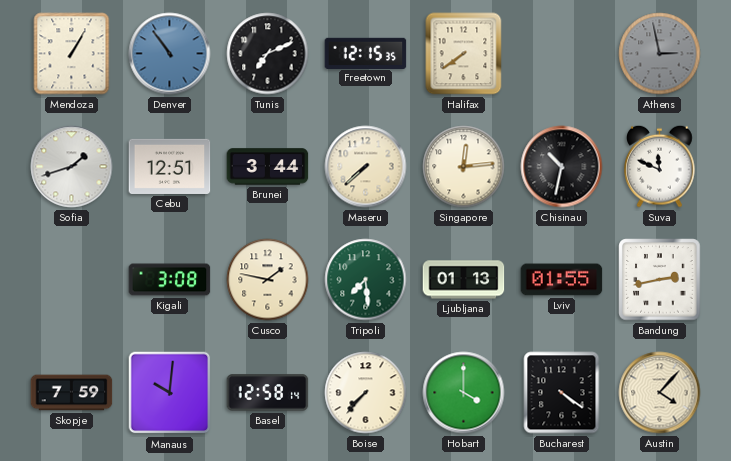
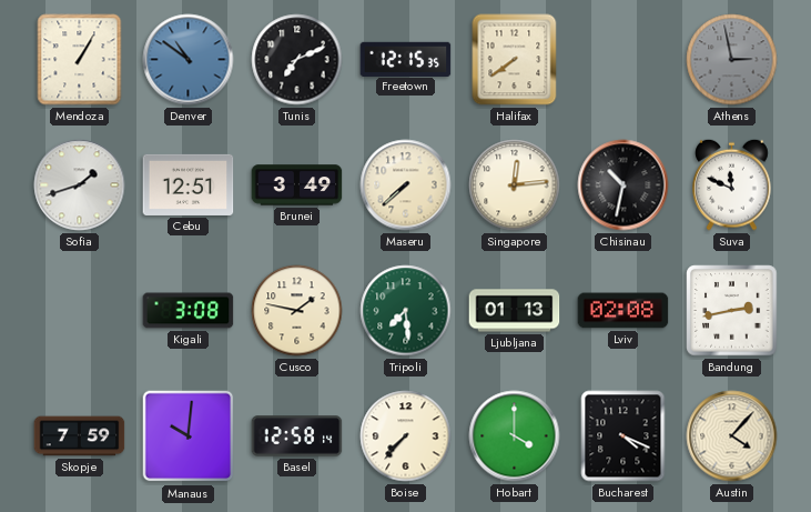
Denver: 10:54 -> 10:51 (189, 60)
Brunei: 3:44 -> 3:49 (297, 185)
Lviv: 01:55 -> 02:08 (624, 311)
Bucharest: 4:21 -> 4:19 (624, 436)
